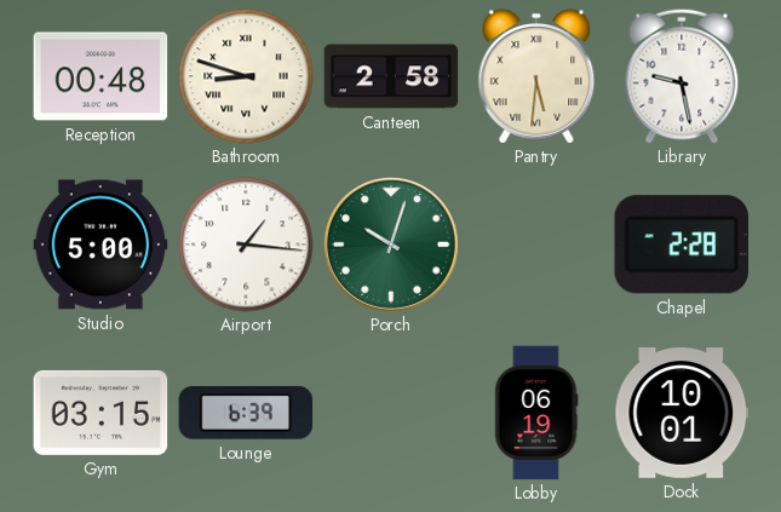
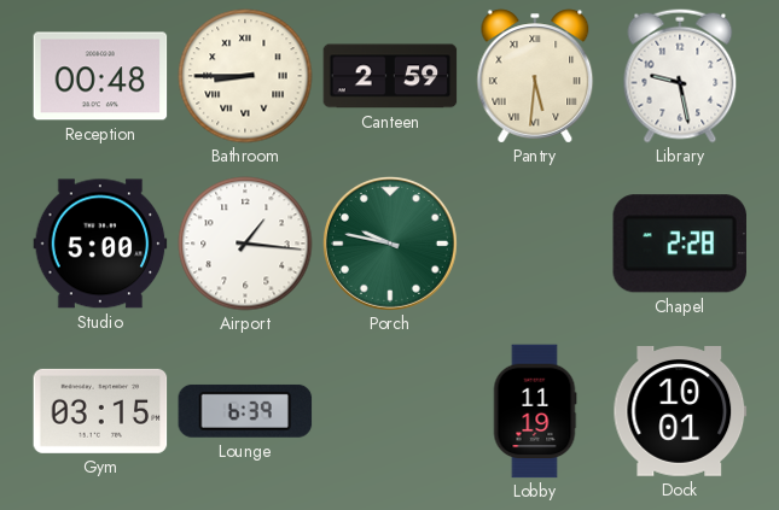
Bathroom: 8:48 -> 8:45 (245, 76)
Canteen: 2:58 -> 2:59 (390, 76)
Porch: 10:03 -> 9:47 (390, 244)
Lobby: 06:19 -> 11:19 (535, 411)
